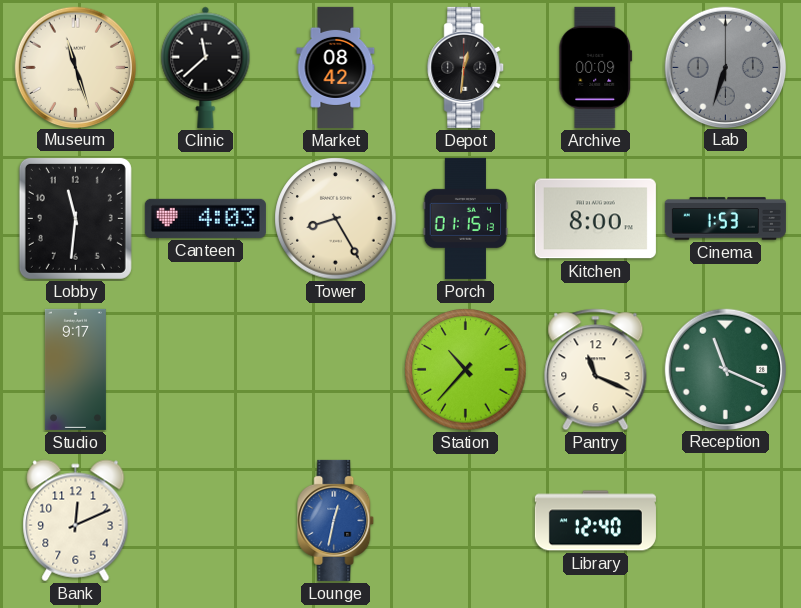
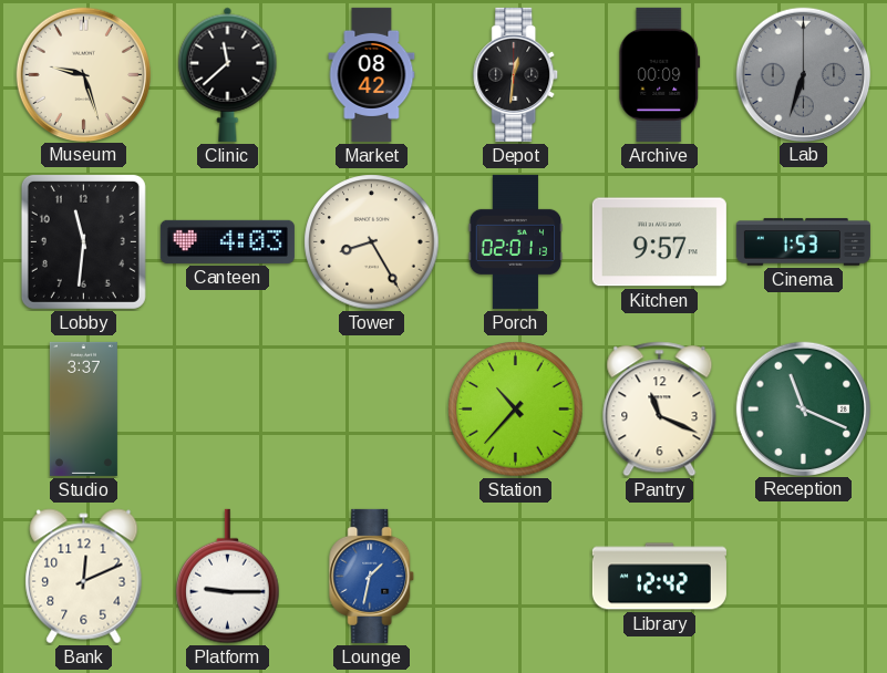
Museum: 11:27 -> 9:27 (83, 74)
Porch: 01:15 -> 02:01 (516, 241)
Kitchen: 8:00 -> 9:57 (659, 242)
Studio: 9:17 -> 3:37 (83, 408)
Platform: none -> 9:15 (228, 577)
Lounge: 12:32 -> 1:32 (372, 576)
Library: 12:40 -> 12:42 (659, 577)
